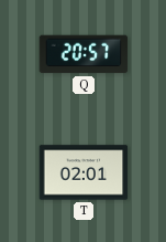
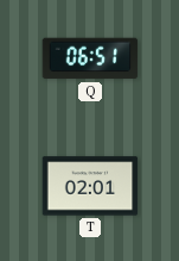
Q: 20:57 -> 06:51 (90, 58)
